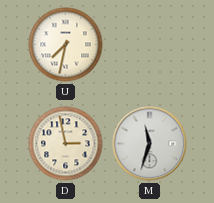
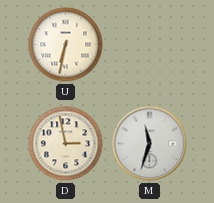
U: 7:32 -> 6:32 (66, 45)
